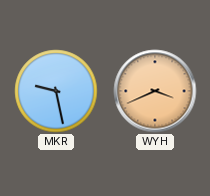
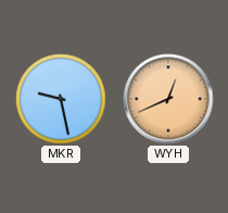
WYH: 3:41 -> 12:41 (168, 99)
